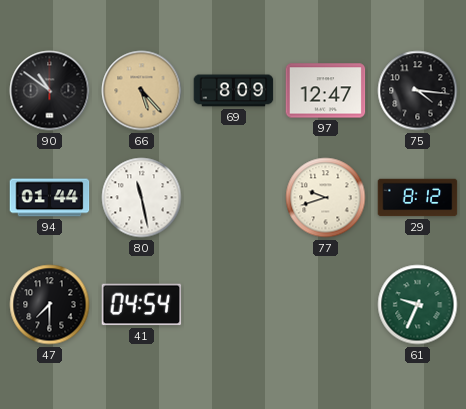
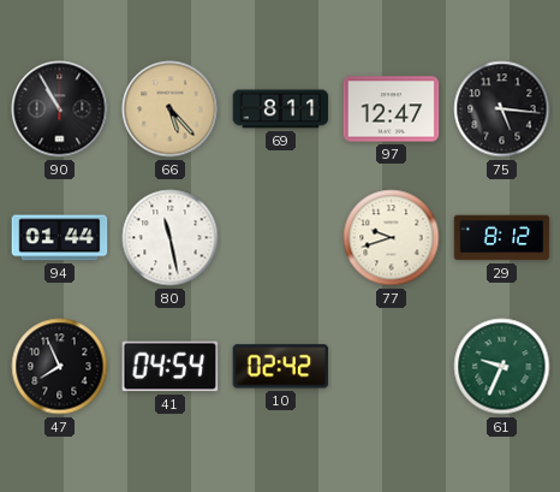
90: 10:51 -> 10:55 (60, 109)
69: 8:09 -> 8:11 (281, 109)
75: 4:16 -> 5:16 (502, 109)
47: 7:30 -> 7:56 (60, 367)
10: none -> 02:42 (281, 367)
